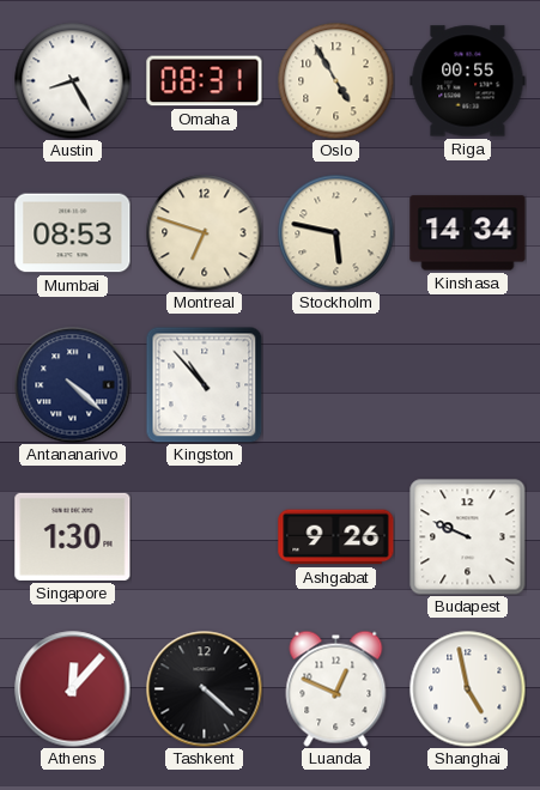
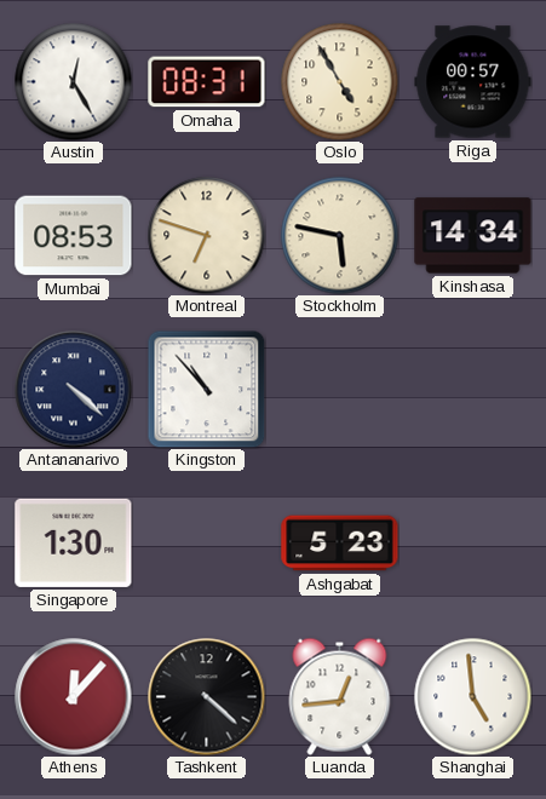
Austin: 8:25 -> 12:25 (73, 81)
Riga: 00:55 -> 00:57 (473, 82)
Ashgabat: 9:26 -> 5:23 (340, 544)
Budapest: 9:49 -> none (468, 537)
Luanda: 12:49 -> 12:44 (340, 696)
Shanghai: 4:58 -> 4:59 (472, 696)
